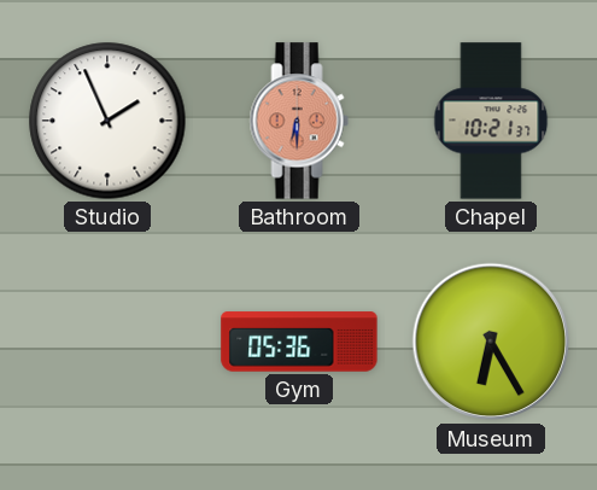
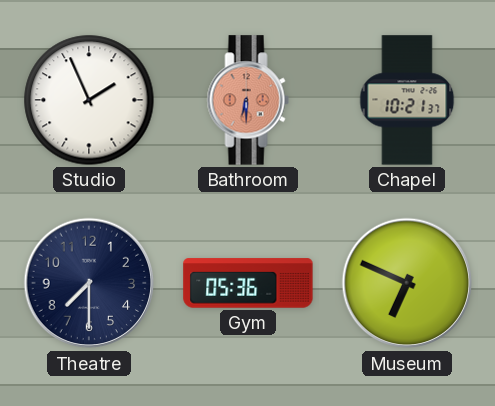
Theatre: none -> 7:30 (89, 283)
Museum: 6:25 -> 6:49 (407, 283)
